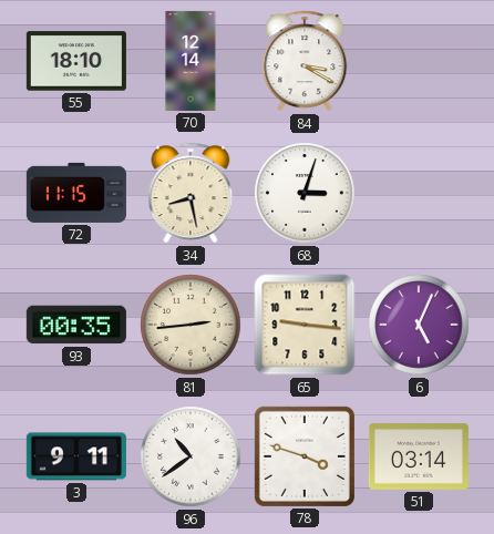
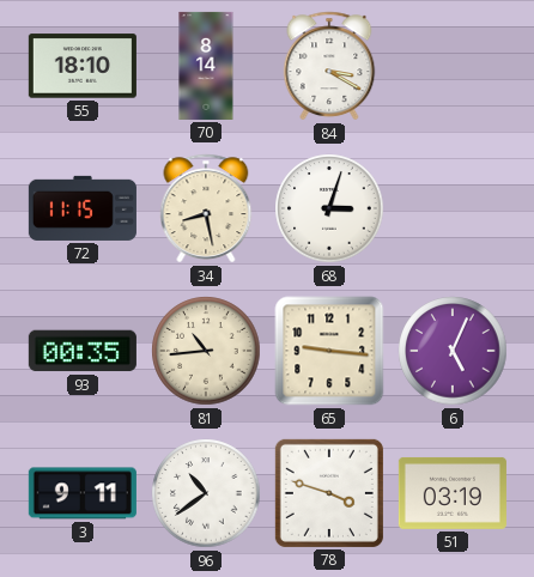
70: 12:14 -> 8:14 (206, 66)
81: 2:44 -> 10:44 (206, 351)
51: 03:14 -> 03:19 (453, 493)
